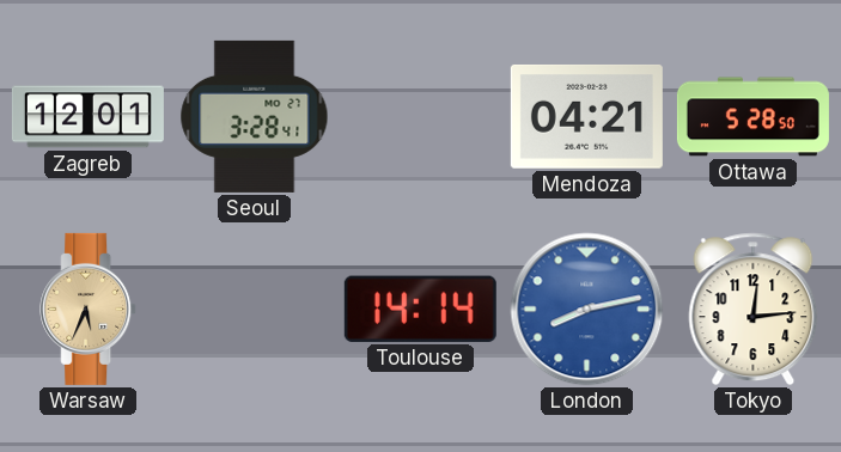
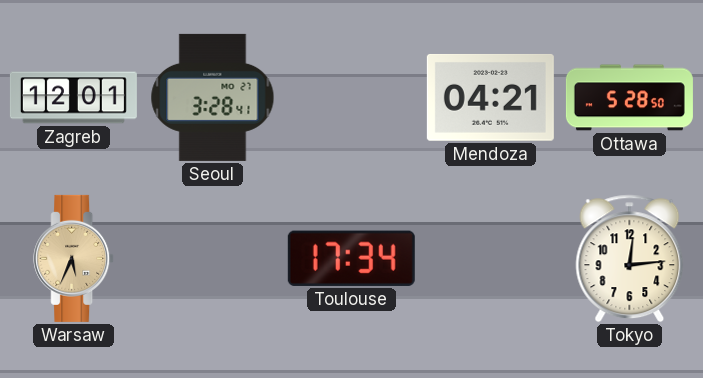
Toulouse: 14:14 -> 17:34 (351, 258)
London: 8:13 -> none (587, 310)
